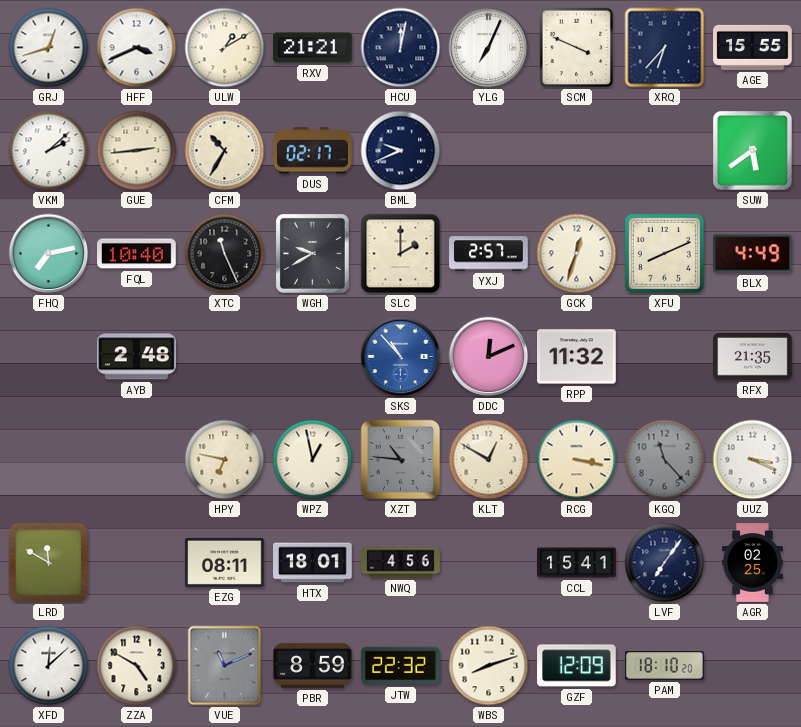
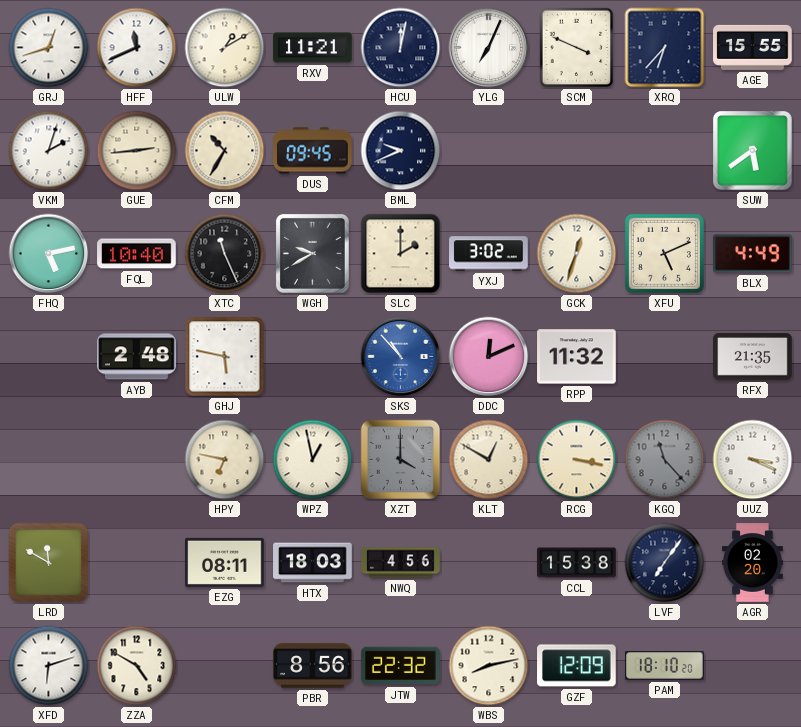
HFF: 3:41 -> 11:41 (137, 48)
RXV: 21:21 -> 11:21 (313, 48)
VKM: 2:08 -> 2:03 (49, 151)
DUS: 02:17 -> 09:45 (313, 151)
FHQ: 7:13 -> 5:13 (49, 254)
YXJ: 2:57 -> 3:02 (489, 254)
XFU: 8:11 -> 5:11 (664, 253)
GHJ: none -> 5:47 (225, 357)
XZT: 10:46 -> 4:00 (401, 460)
HTX: 18:01 -> 18:03 (313, 563)
CCL: 15:41 -> 15:38 (577, 563)
AGR: 02:25 -> 02:20 (752, 563)
XFD: 12:08 -> 6:12 (49, 666)
VUE: 11:11 -> none (225, 666)
PBR: 8:59 -> 8:56 (313, 666)
WBS: 8:12 -> 8:13 (489, 666)
